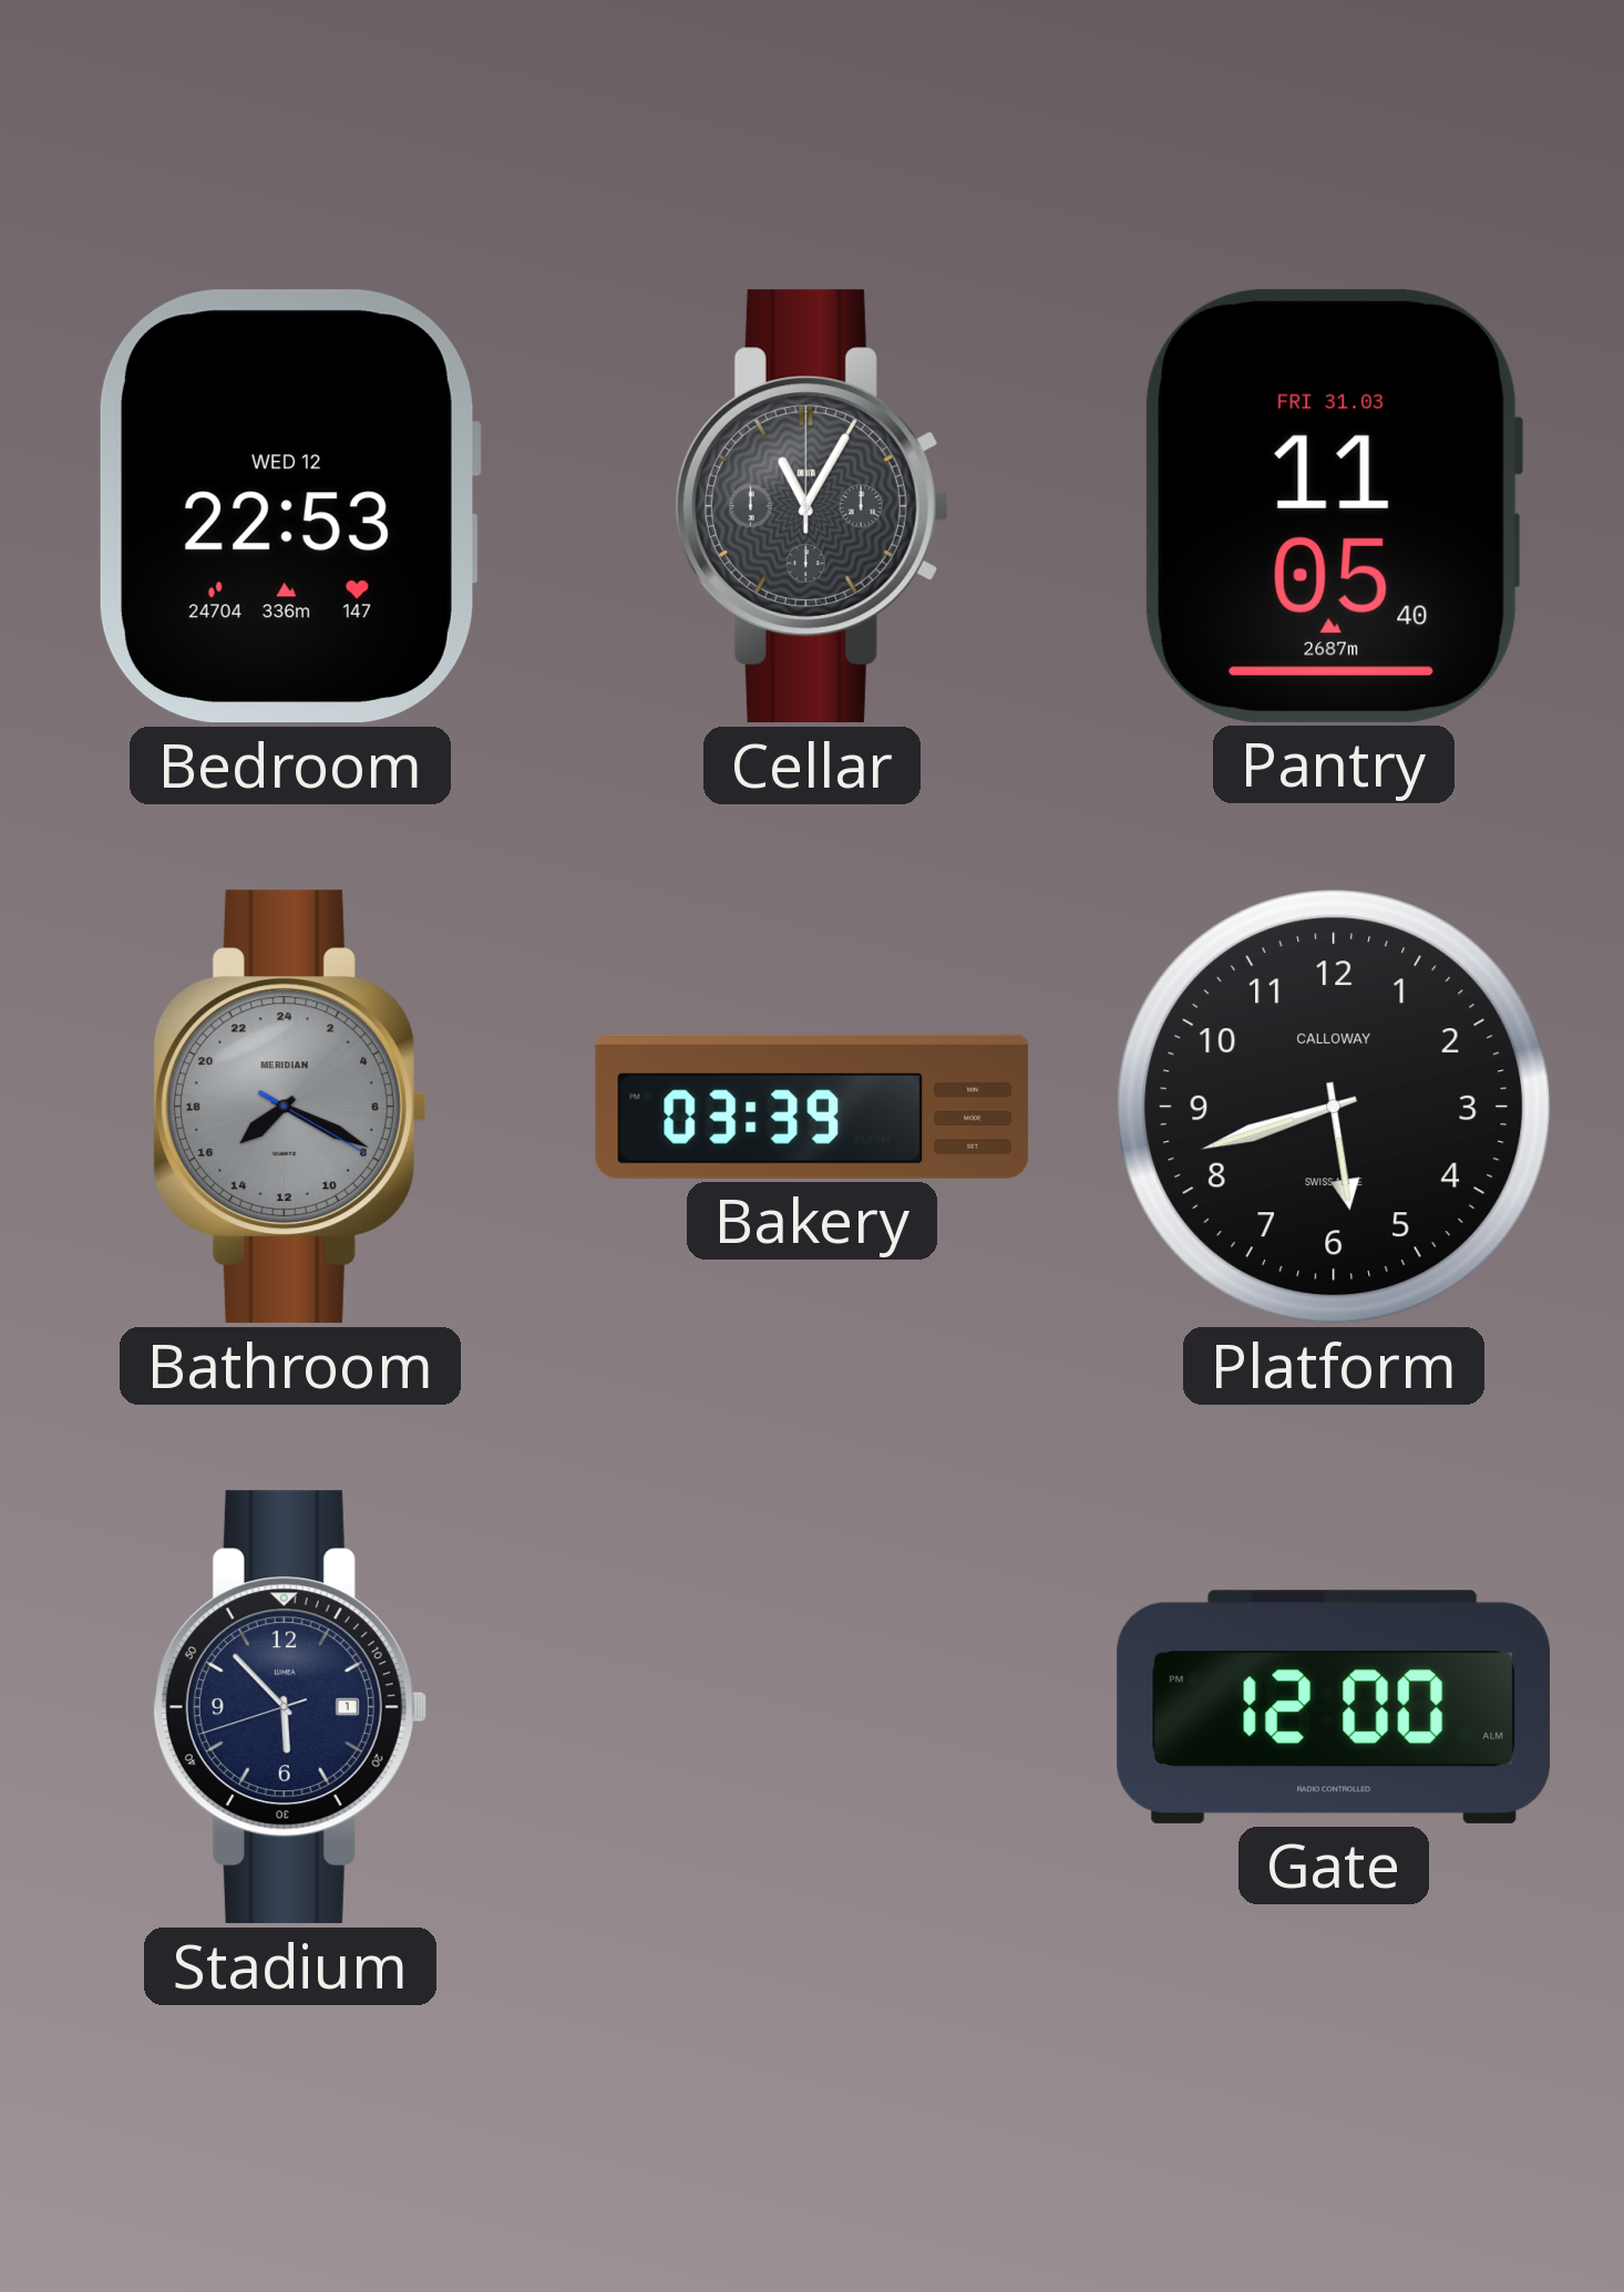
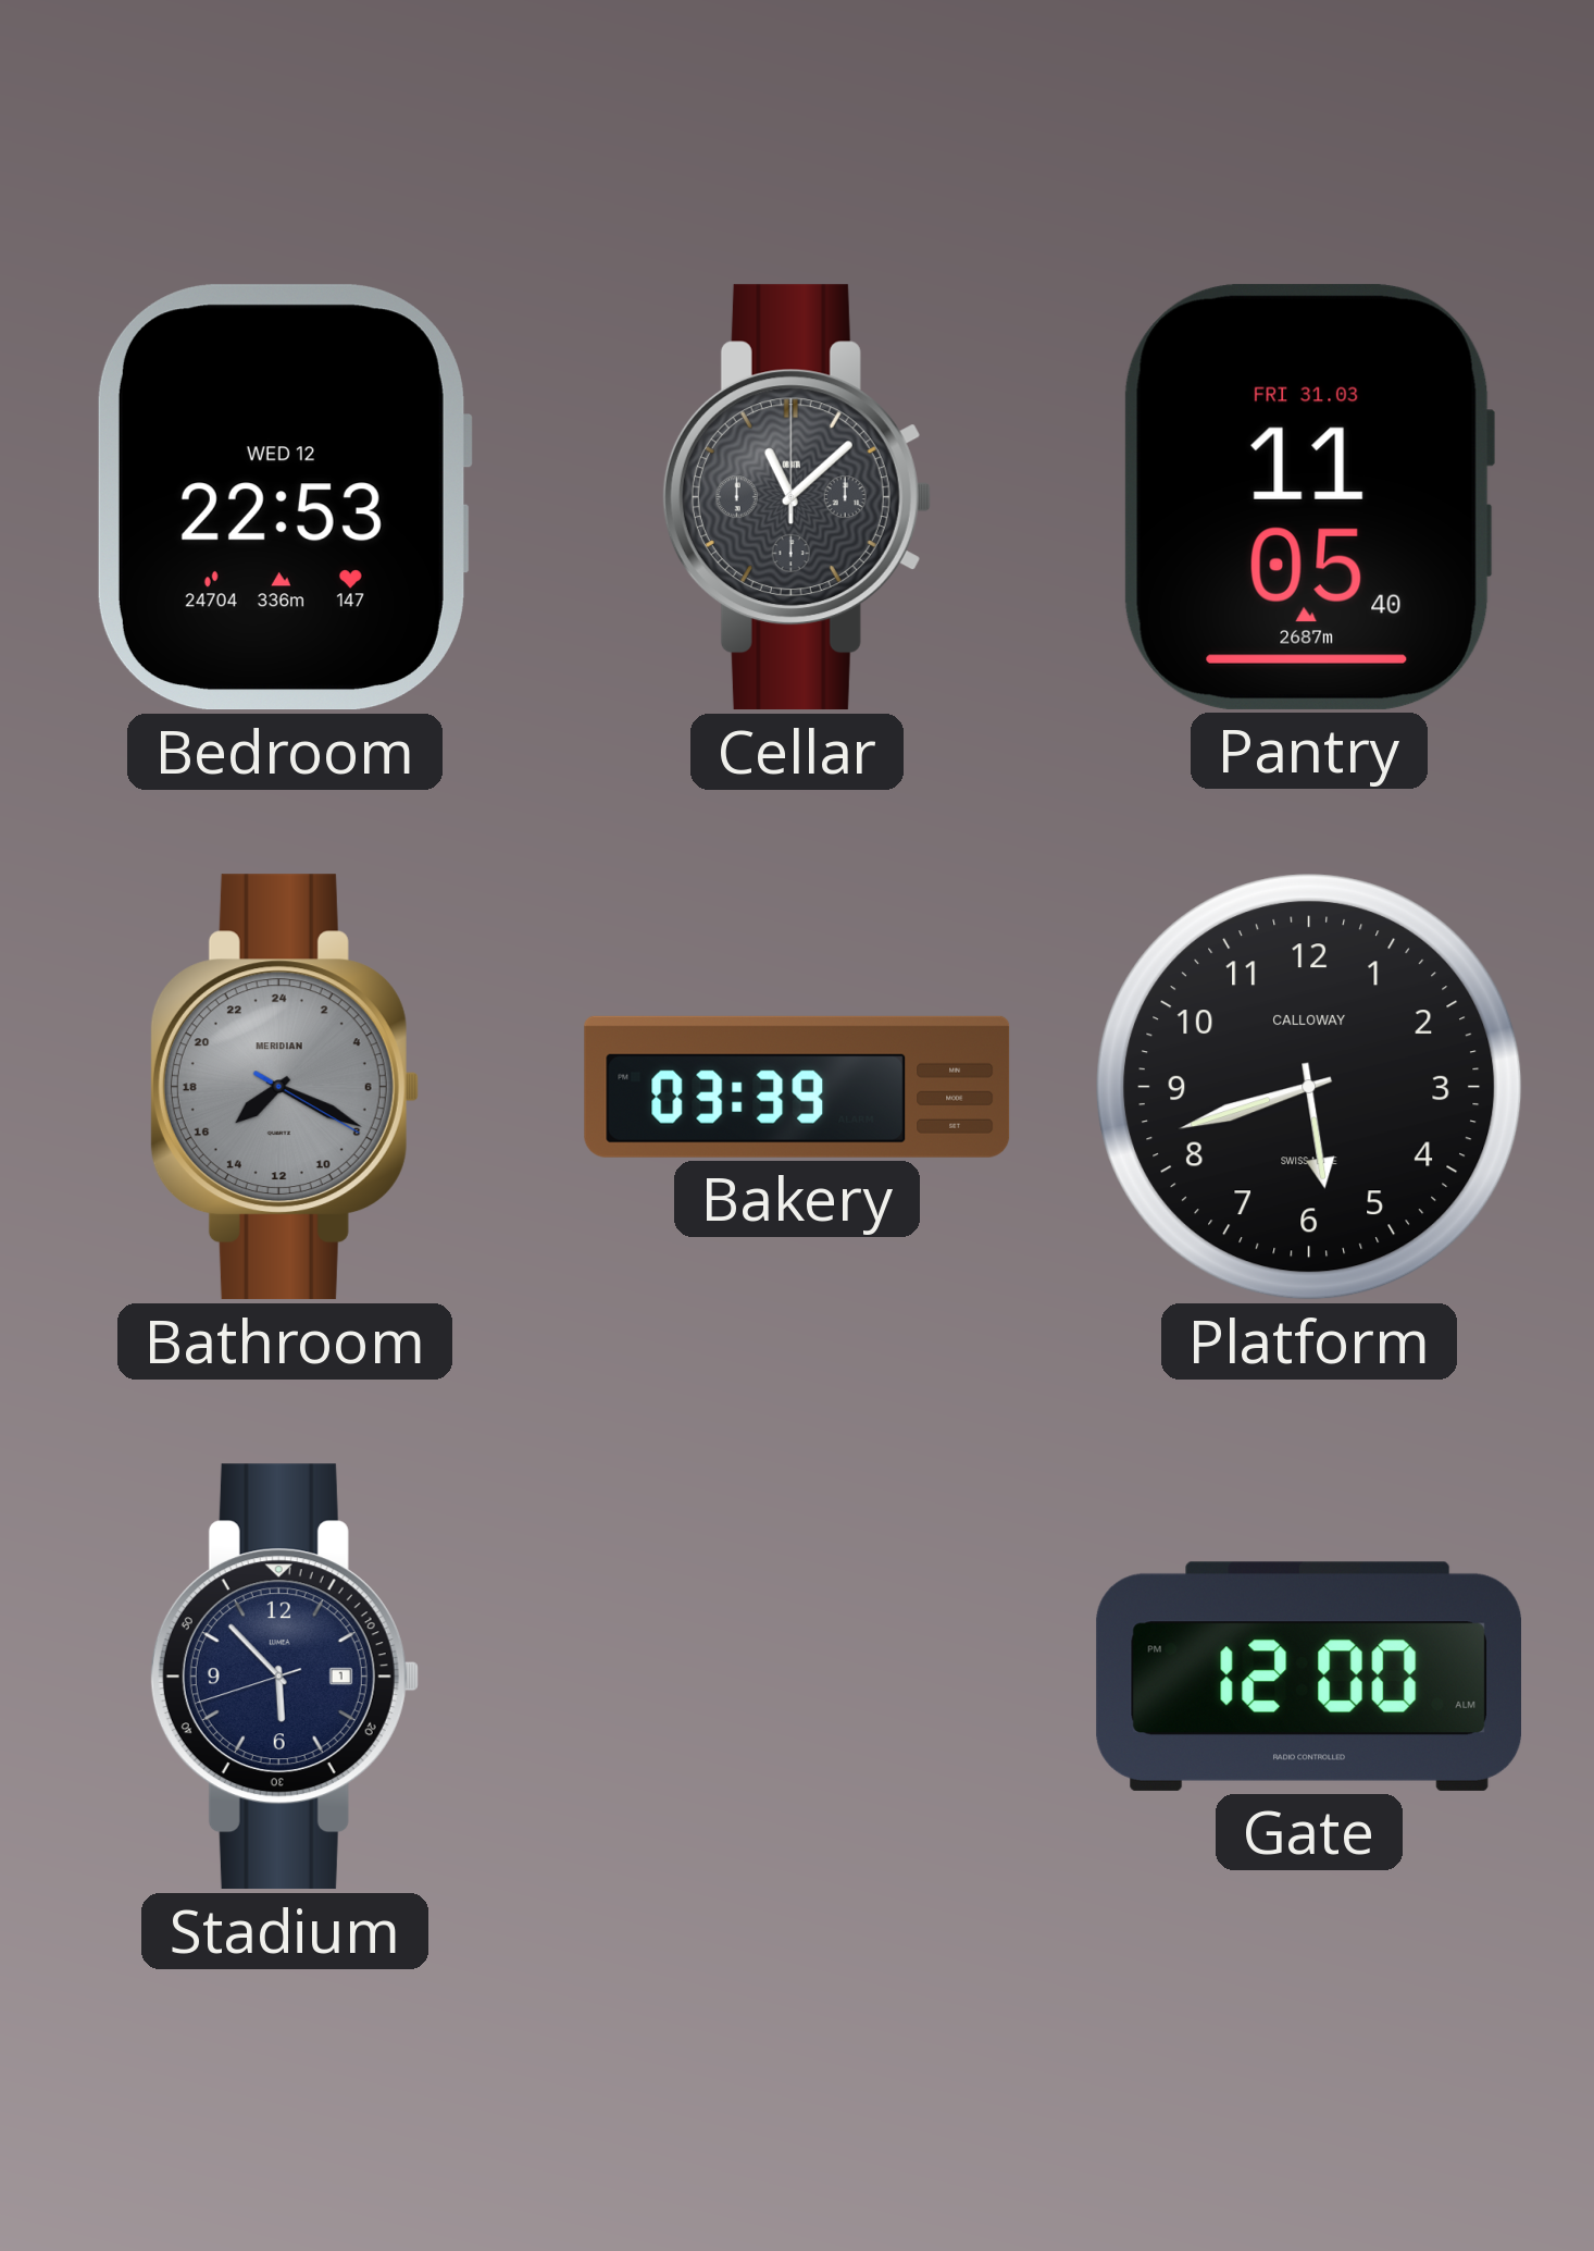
Cellar: 11:05 -> 11:08 (796, 497)
